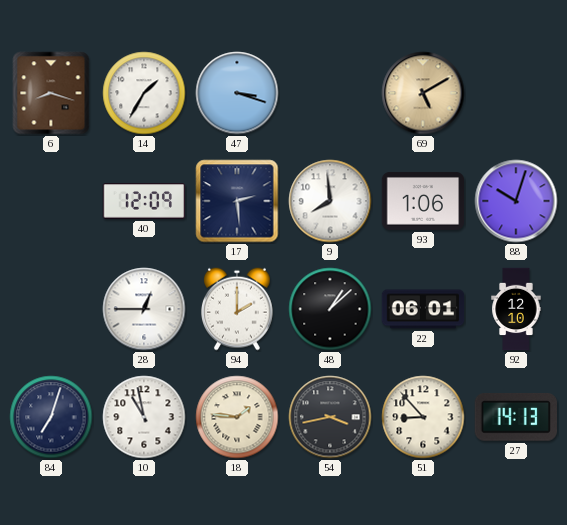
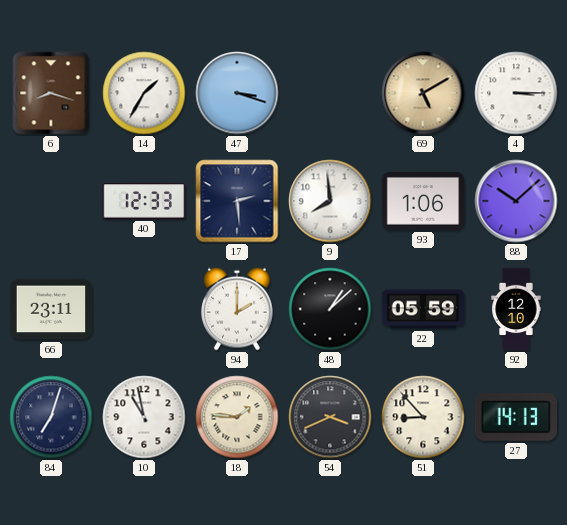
4: none -> 3:15 (516, 93)
40: 12:09 -> 12:33 (144, 201)
88: 10:03 -> 10:08 (516, 201)
66: none -> 23:11 (51, 309)
28: 12:45 -> none (144, 309)
22: 06:01 -> 05:59 (423, 309)
54: 3:43 -> 3:41 (330, 417)
